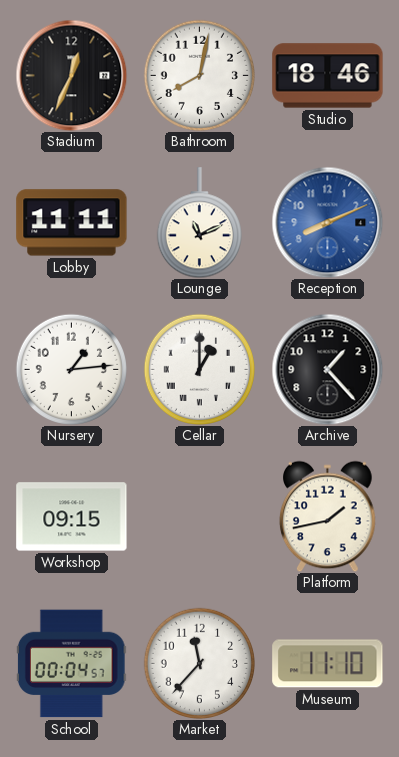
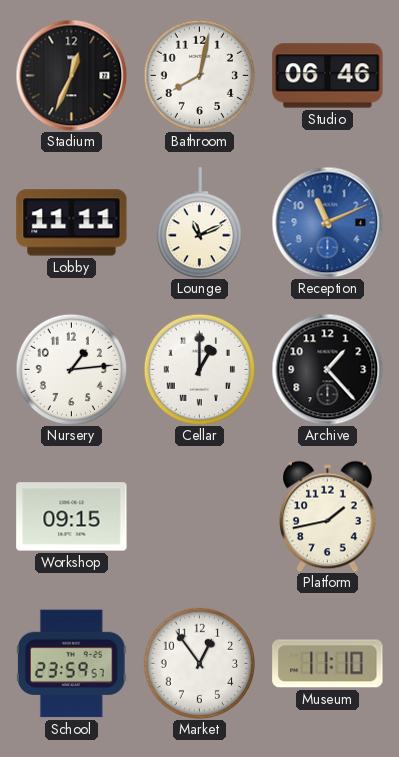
Studio: 18:46 -> 06:46 (328, 76)
Reception: 8:11 -> 11:11 (327, 222)
School: 00:04 -> 23:59 (71, 664)
Market: 11:37 -> 12:54 (199, 663)
